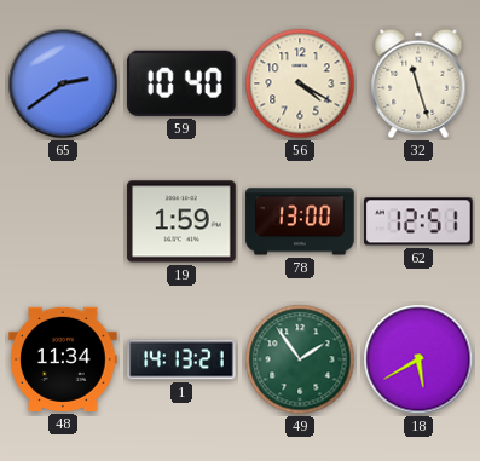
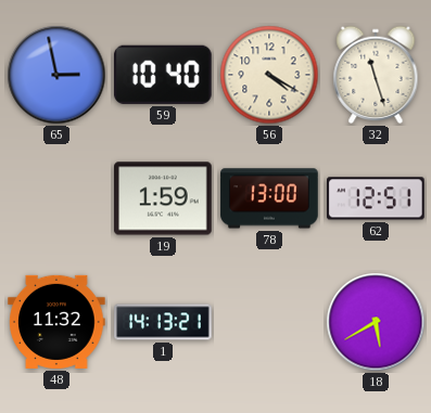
65: 2:39 -> 2:58 (56, 75)
48: 11:34 -> 11:32 (56, 322)
49: 1:54 -> none (300, 359)
